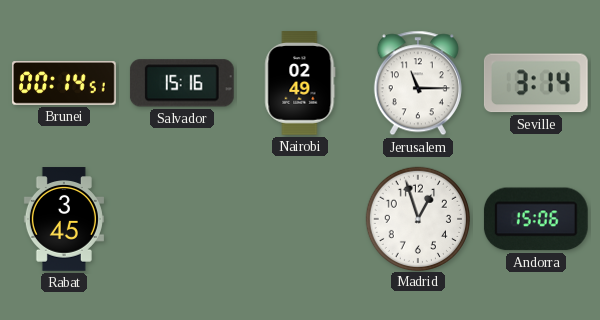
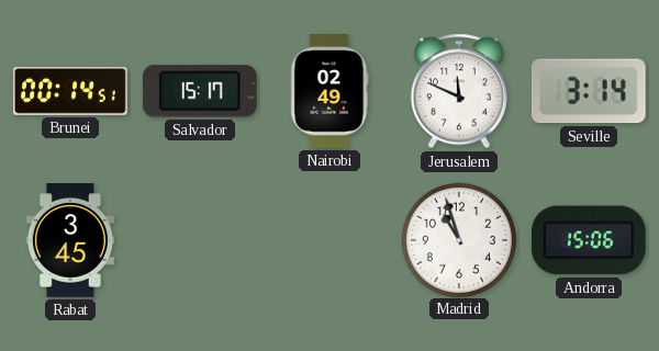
Salvador: 15:16 -> 15:17 (200, 91)
Jerusalem: 11:15 -> 11:49 (459, 91)
Madrid: 12:57 -> 10:57 (458, 239)
